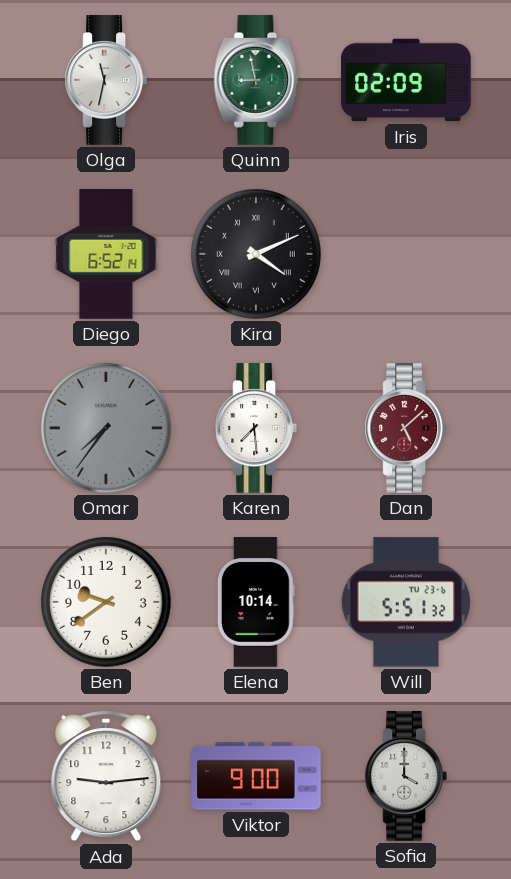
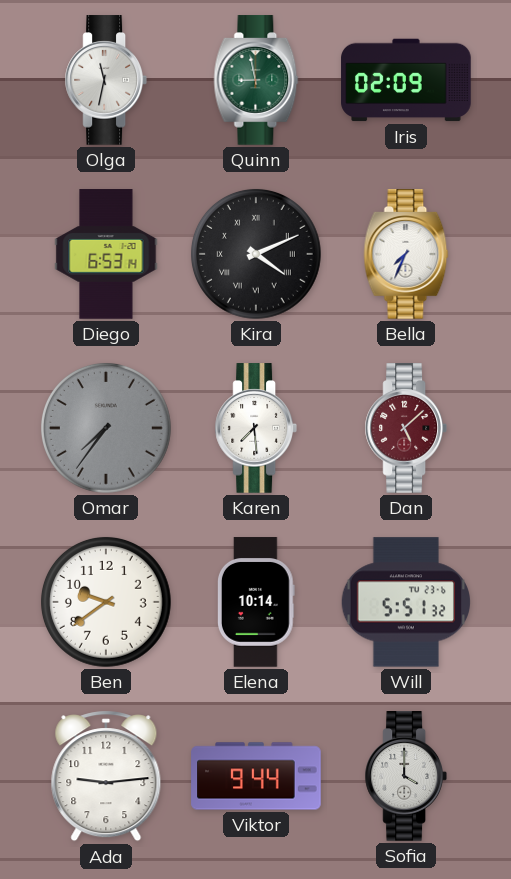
Diego: 6:52 -> 6:53 (106, 254)
Bella: none -> 7:34 (406, 254)
Viktor: 9:00 -> 9:44 (256, 776)
